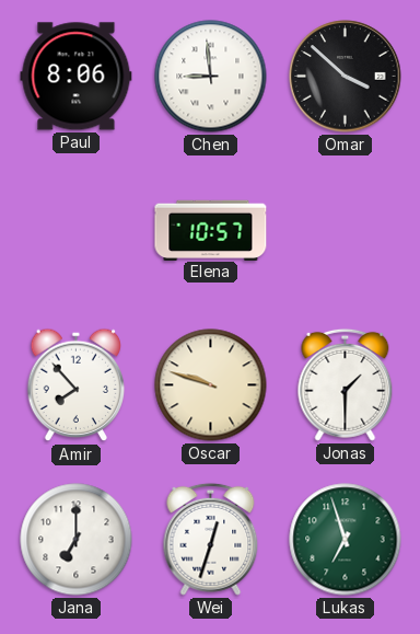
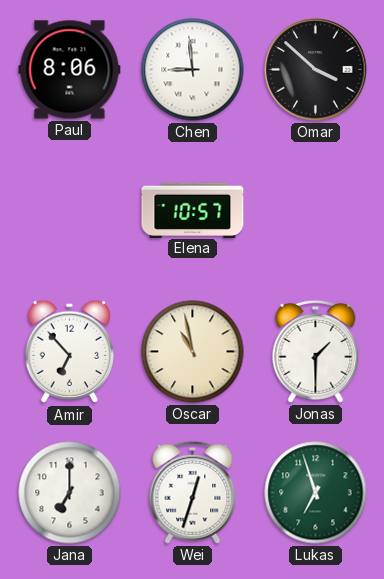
Amir: 7:53 -> 6:53 (70, 352)
Oscar: 9:48 -> 10:58 (193, 352)
